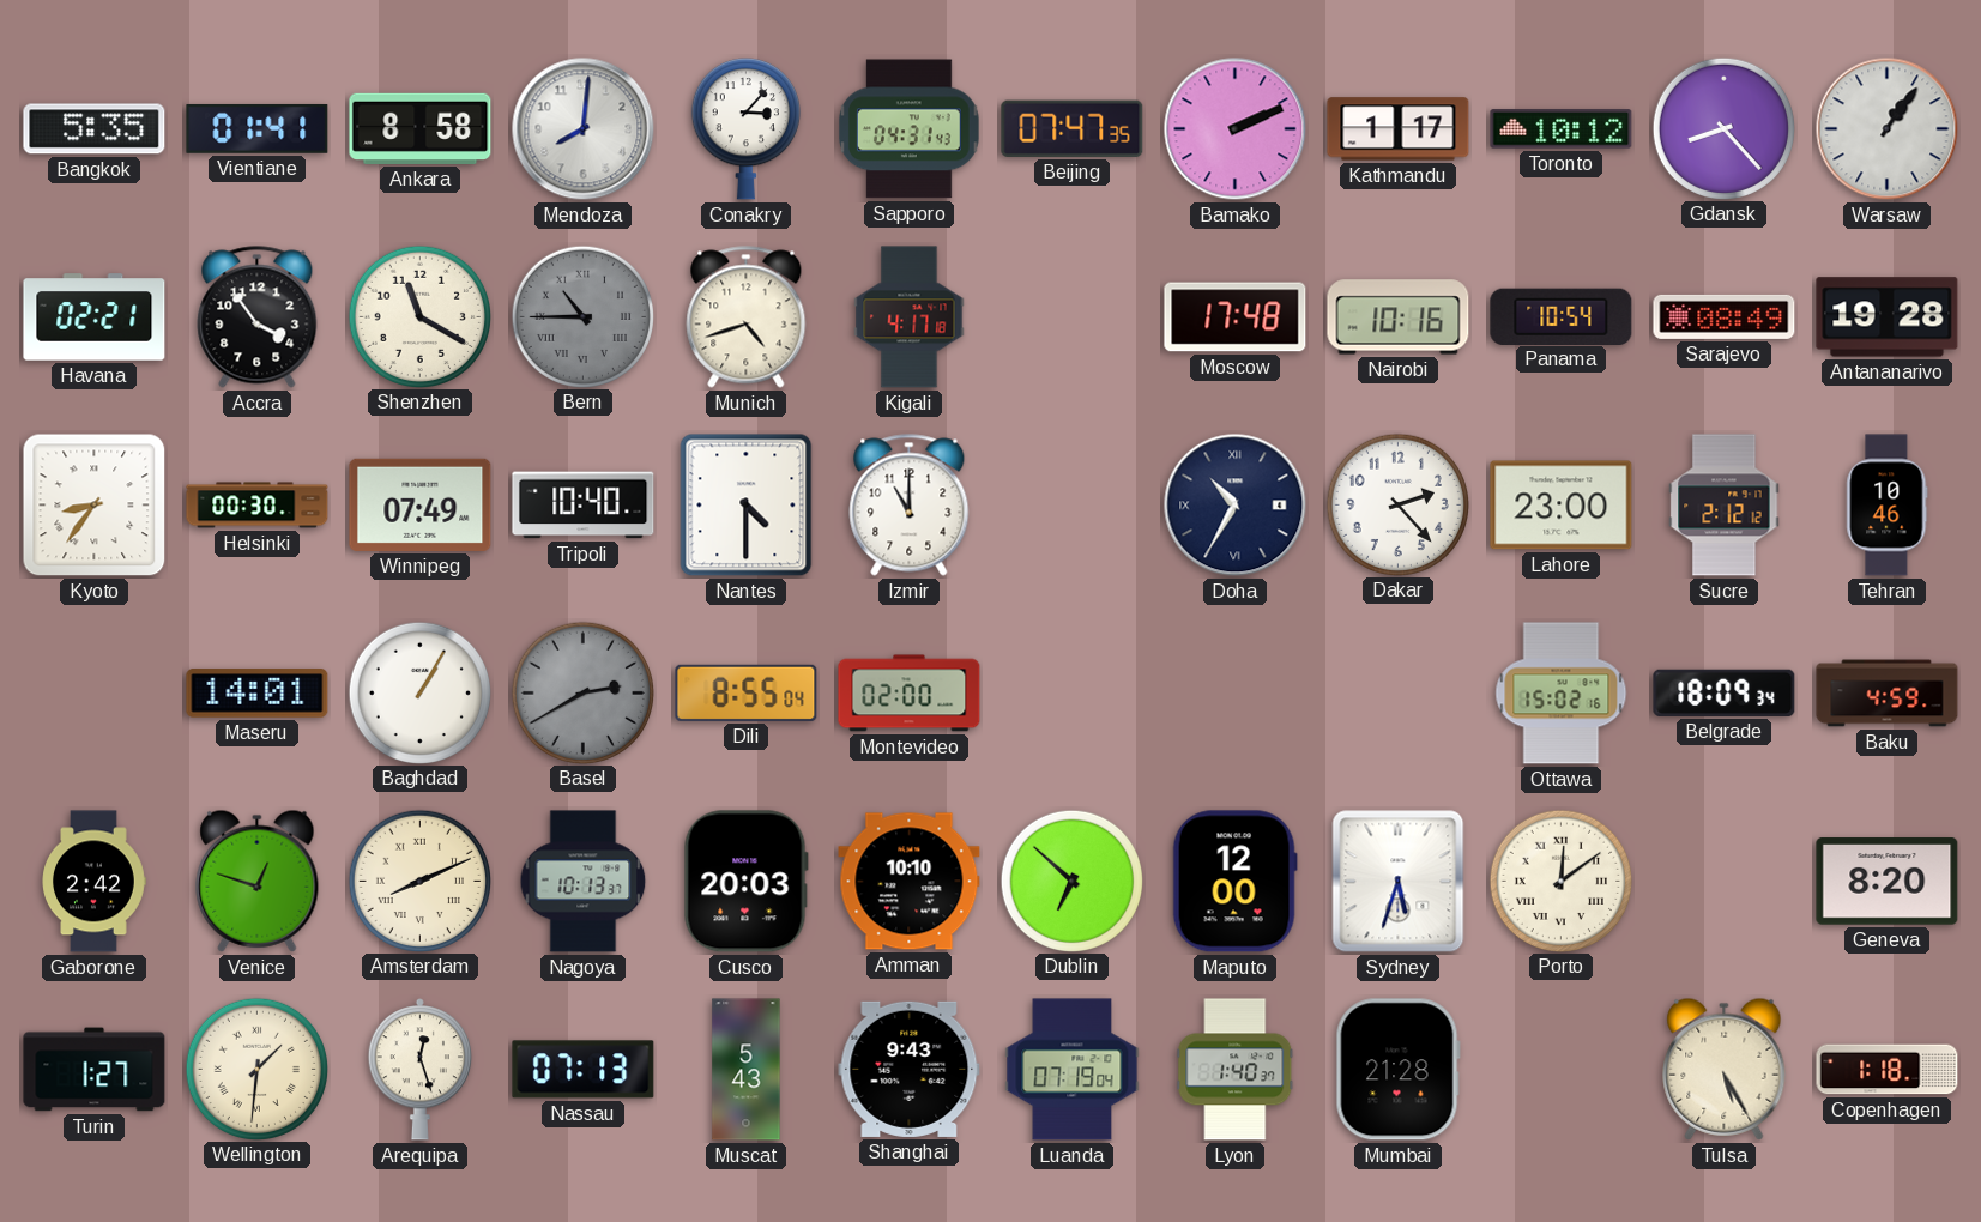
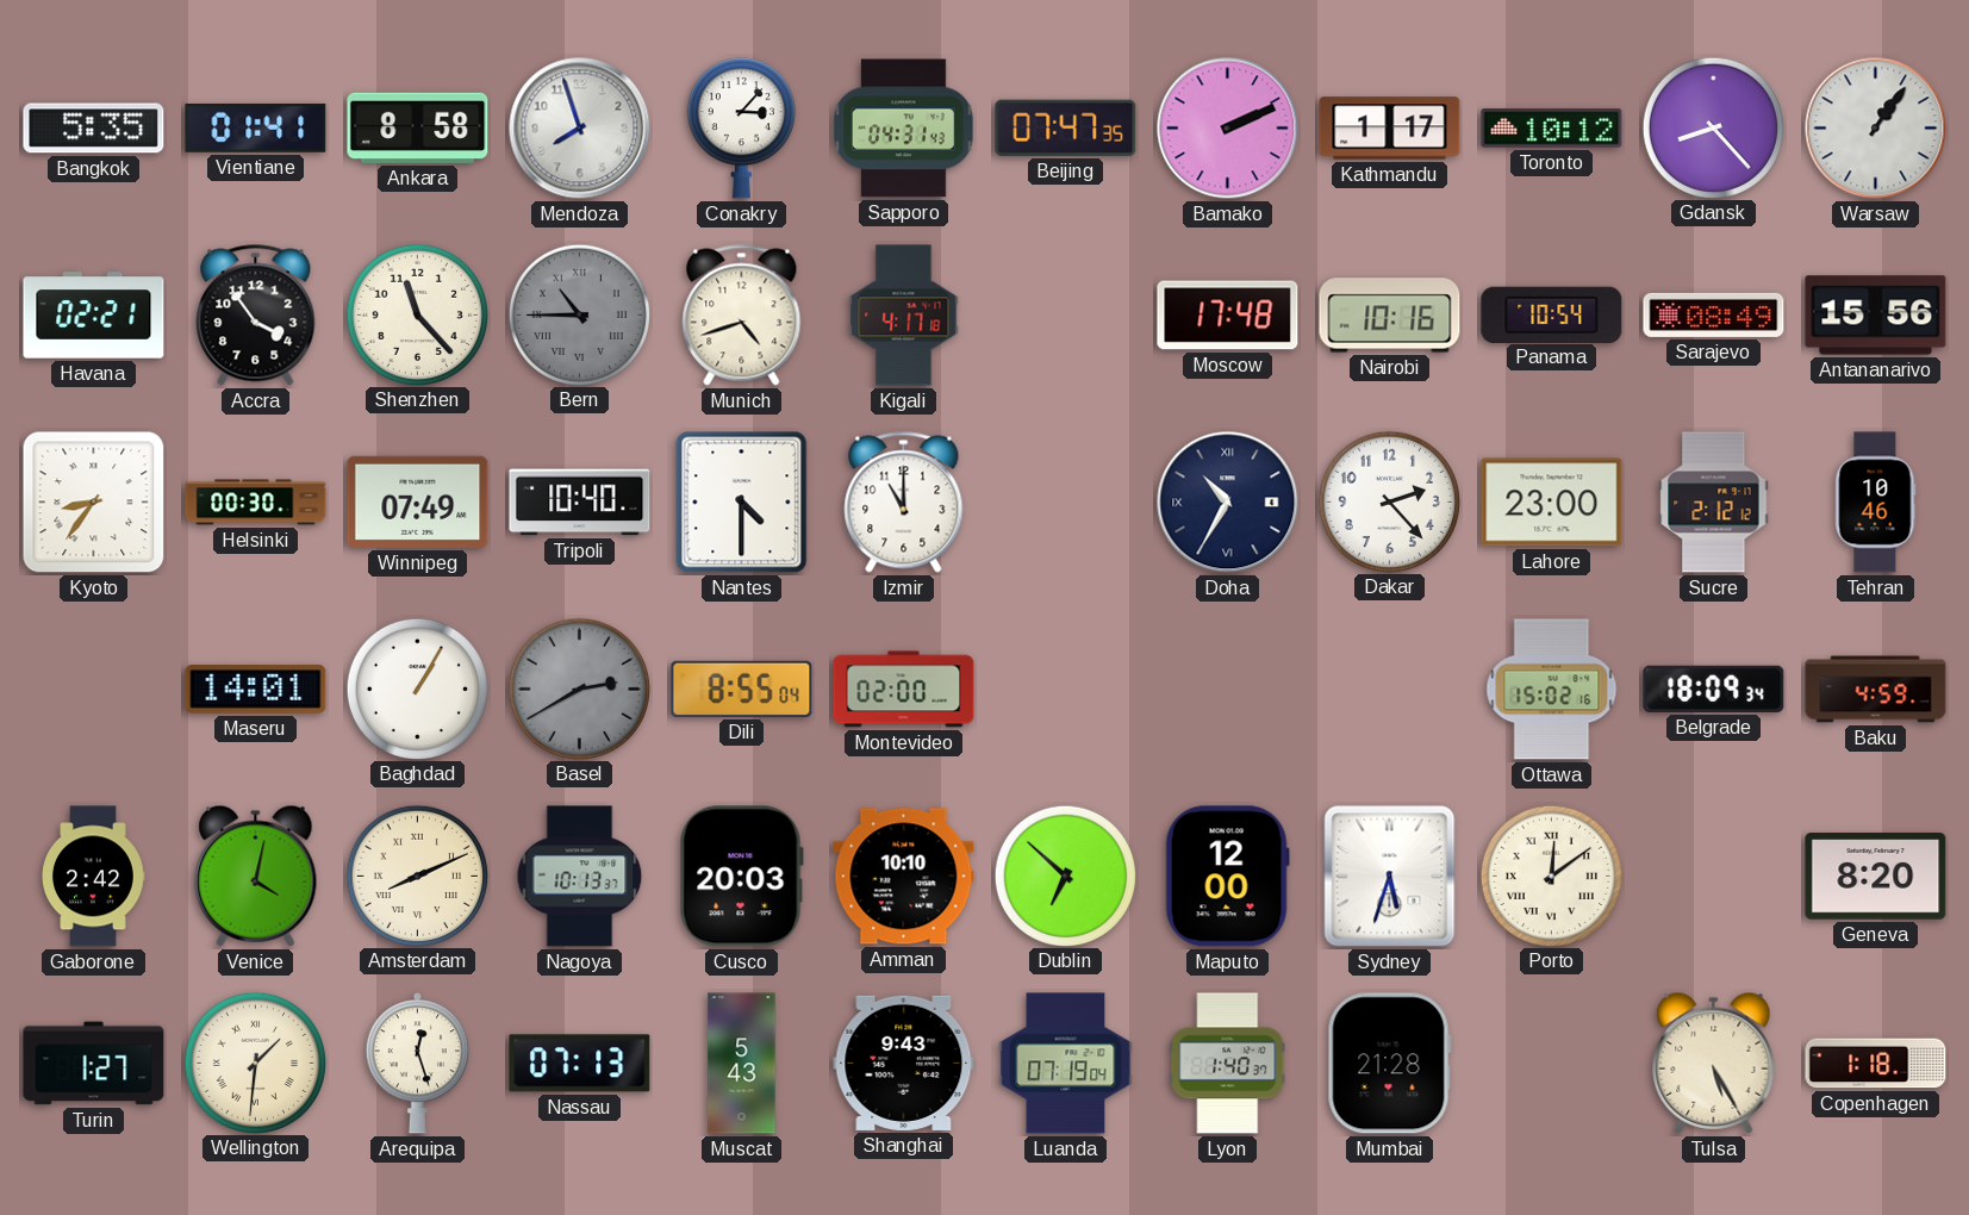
Mendoza: 8:01 -> 7:57 (580, 129)
Shenzhen: 11:20 -> 11:23 (417, 314)
Antananarivo: 19:28 -> 15:56 (1876, 316)
Venice: 12:48 -> 4:02 (256, 876)
